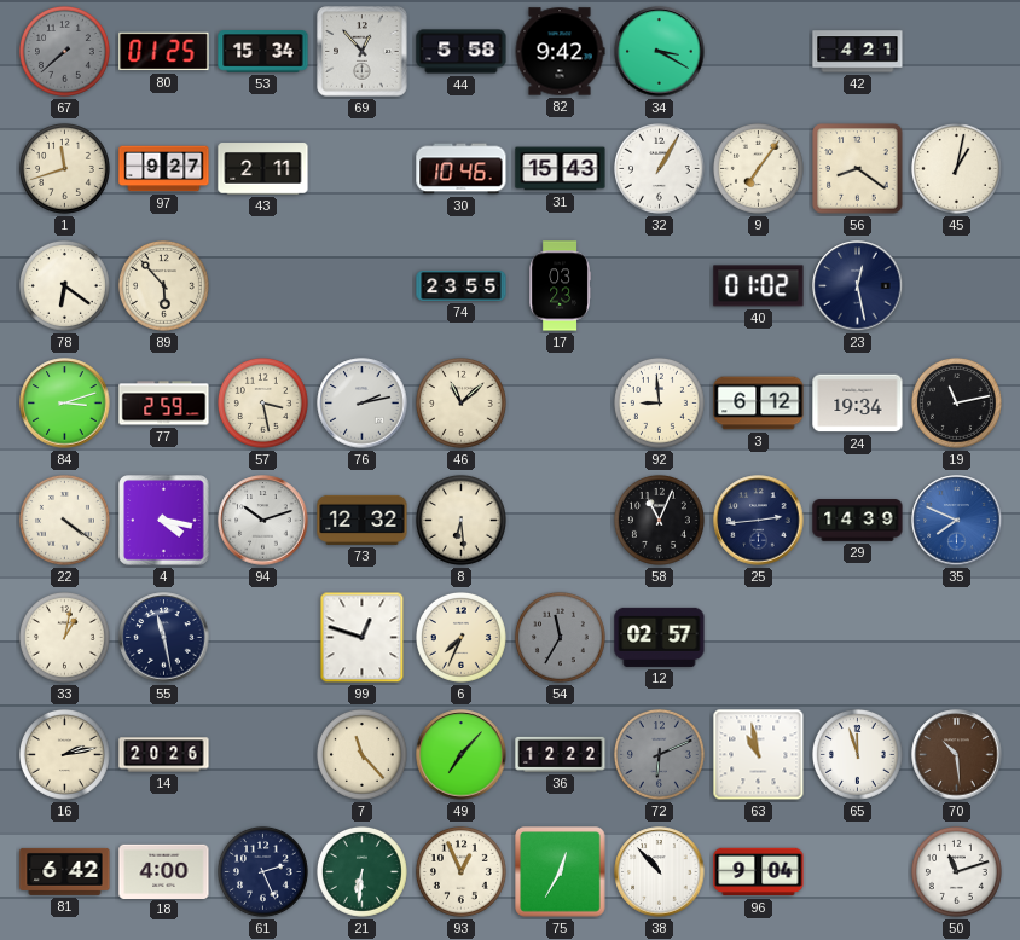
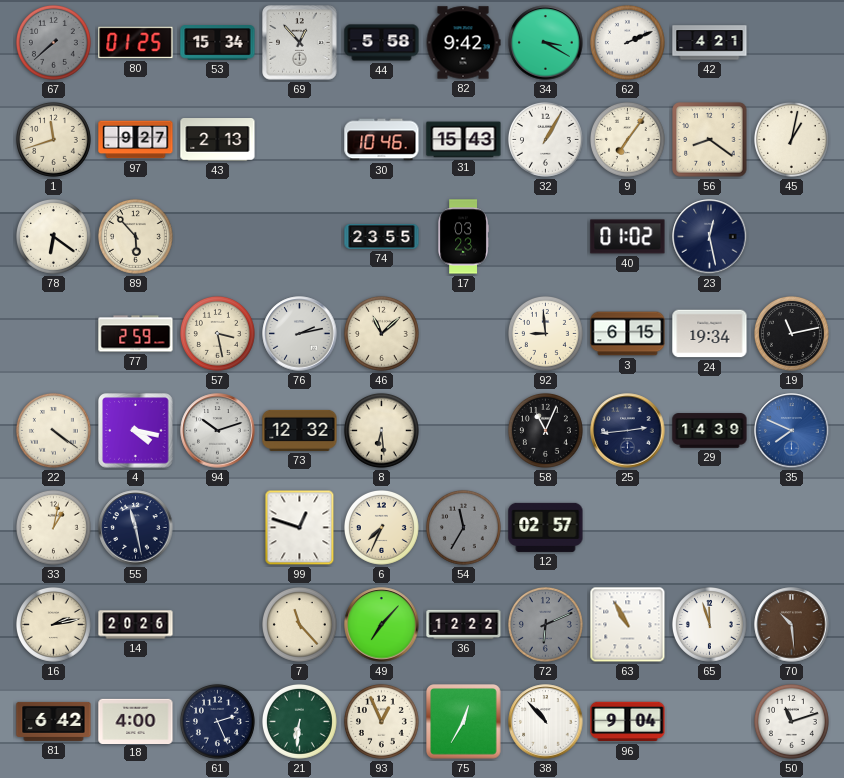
62: none -> 2:11 (627, 42)
43: 2:11 -> 2:13 (218, 140)
84: 3:12 -> none (65, 404)
3: 6:12 -> 6:15 (628, 334)
63: 10:58 -> 10:55 (628, 625)
